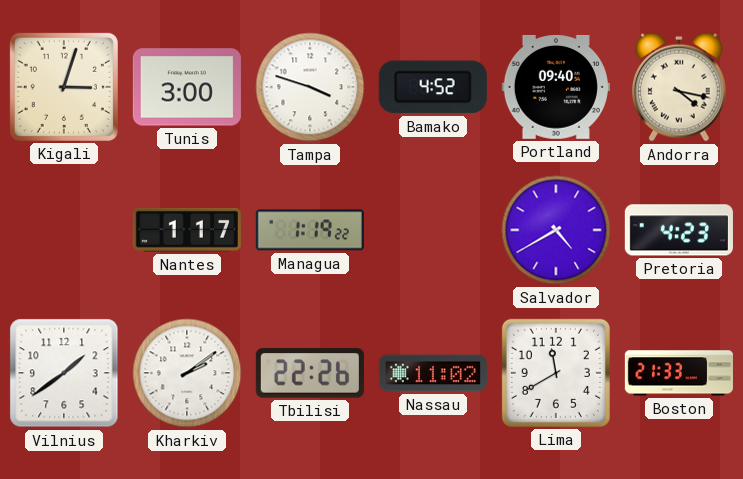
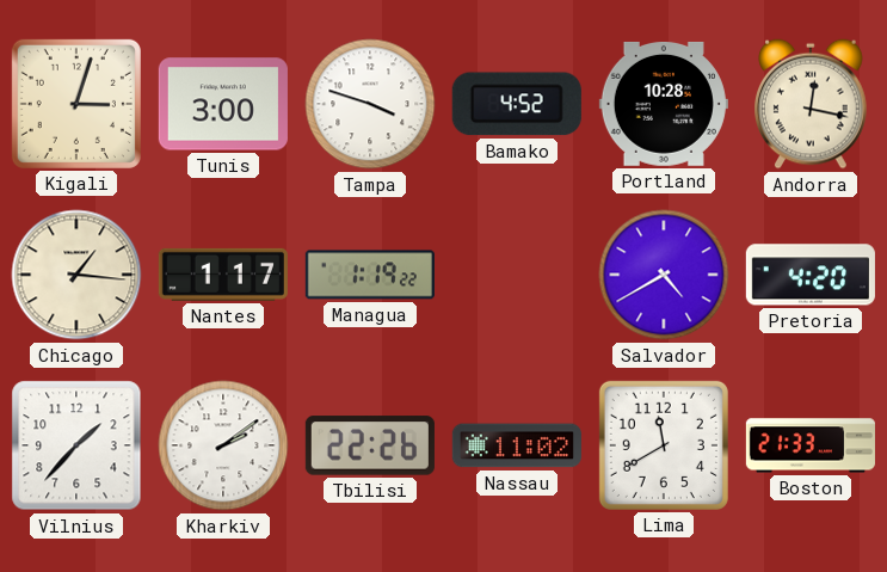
Portland: 09:40 -> 10:28 (664, 104)
Andorra: 4:17 -> 12:17 (812, 104)
Chicago: none -> 1:16 (76, 275)
Pretoria: 4:23 -> 4:20 (811, 275)
Vilnius: 1:39 -> 1:37 (76, 445)
